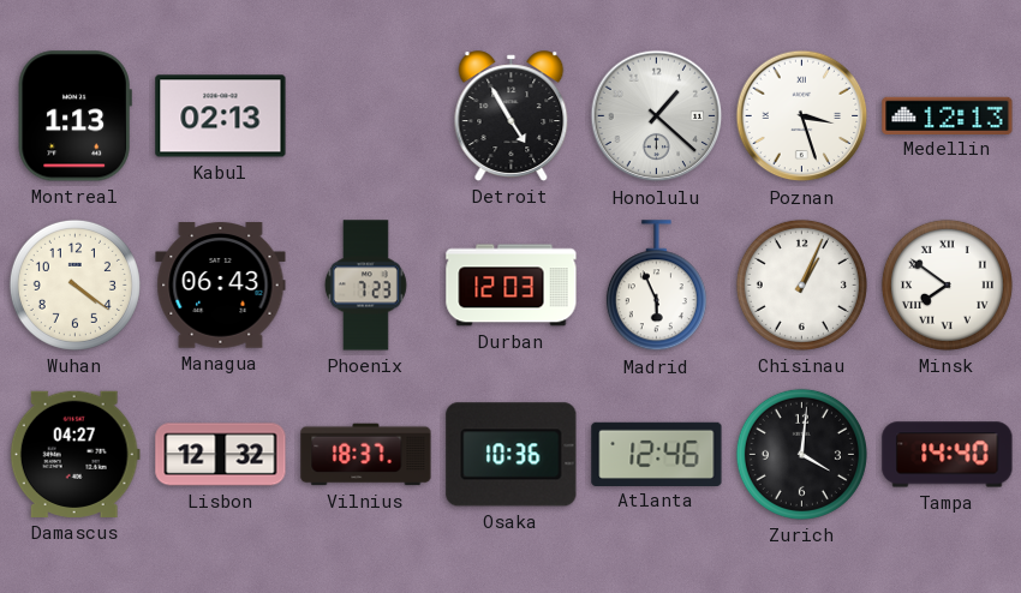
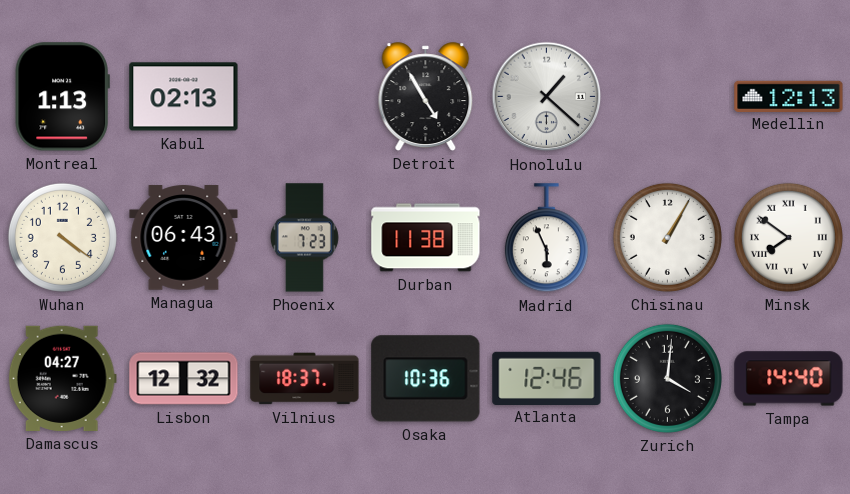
Poznan: 3:27 -> none (802, 116)
Durban: 12:03 -> 11:38 (426, 238)
Chisinau: 1:04 -> 1:05 (667, 237)
